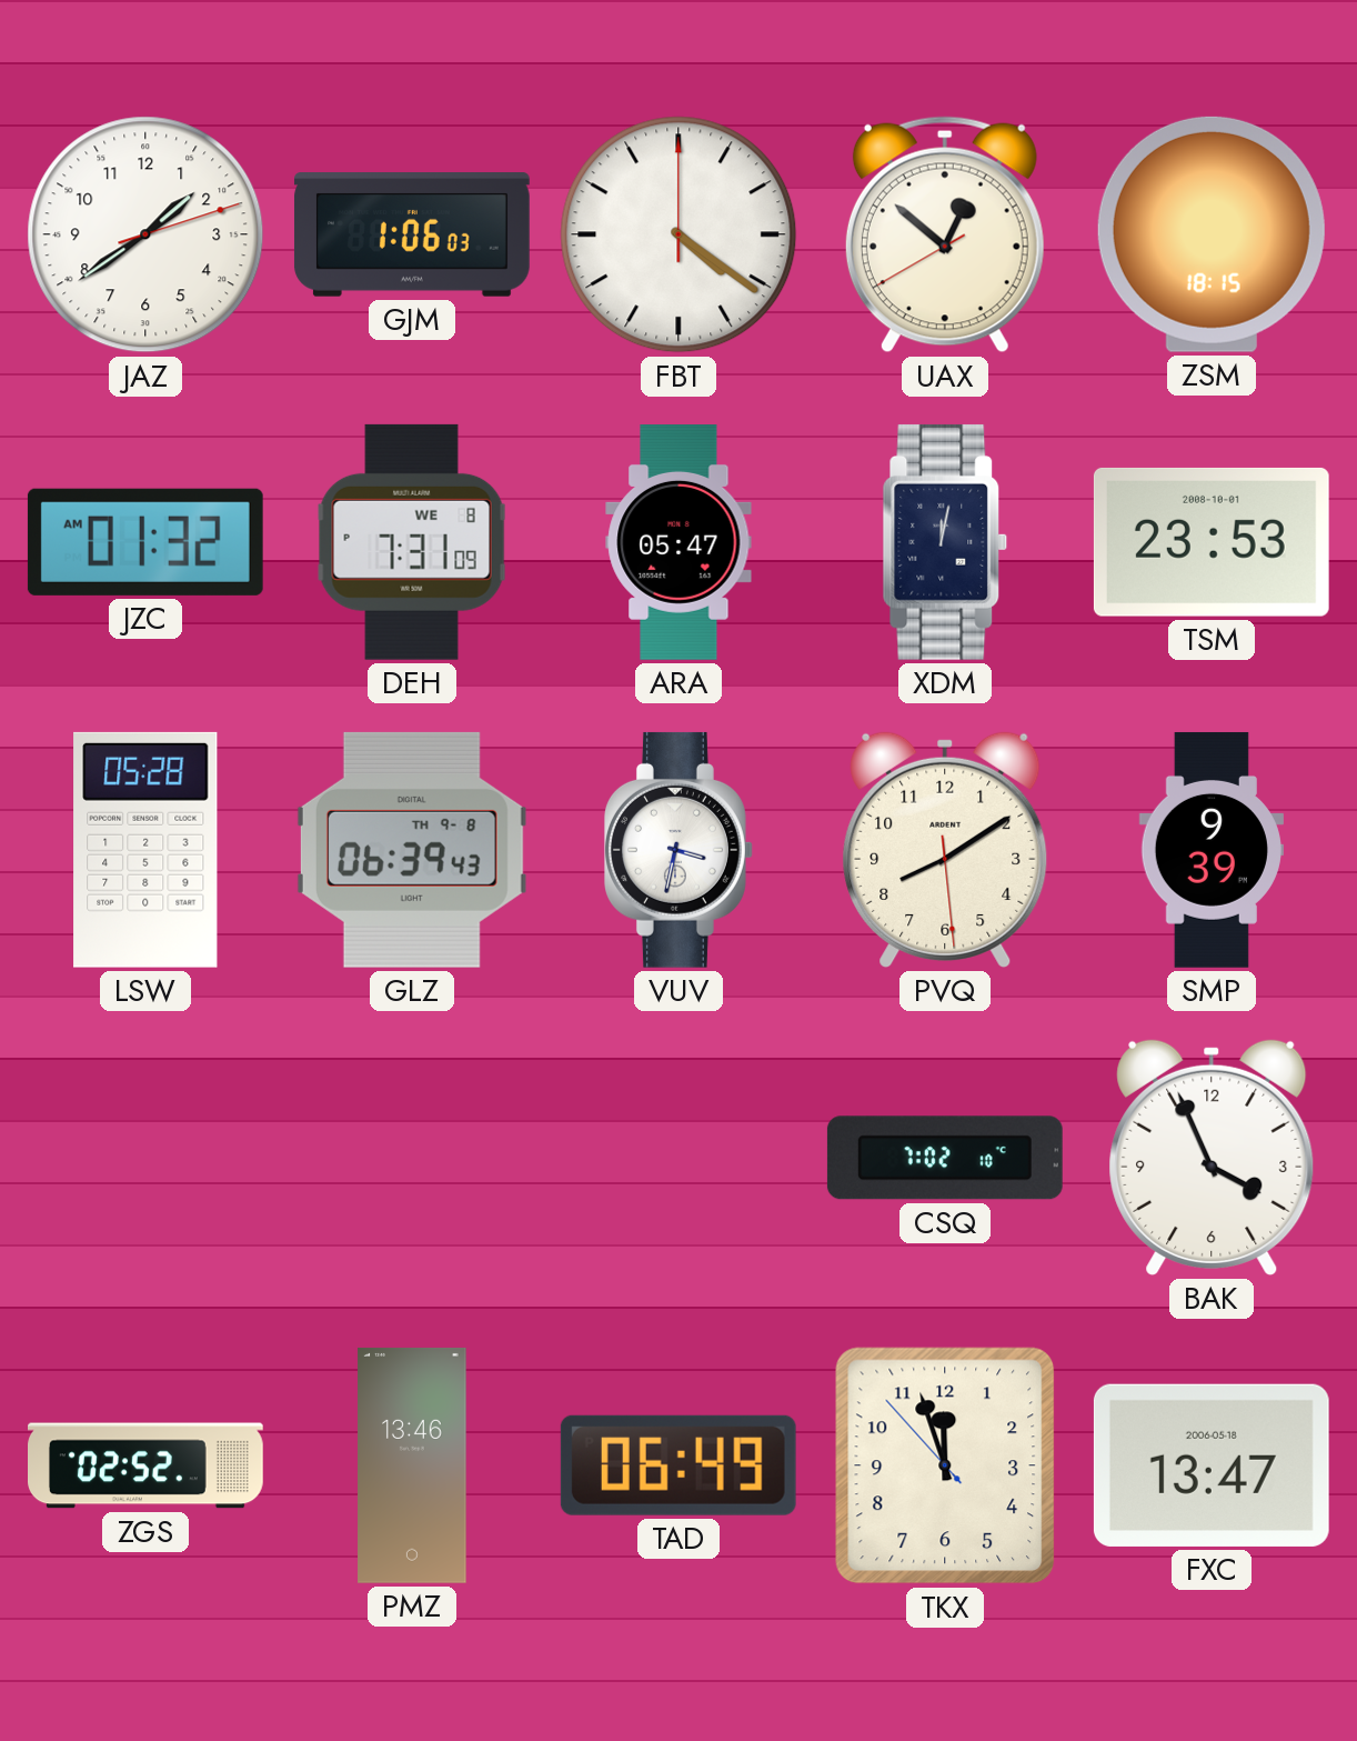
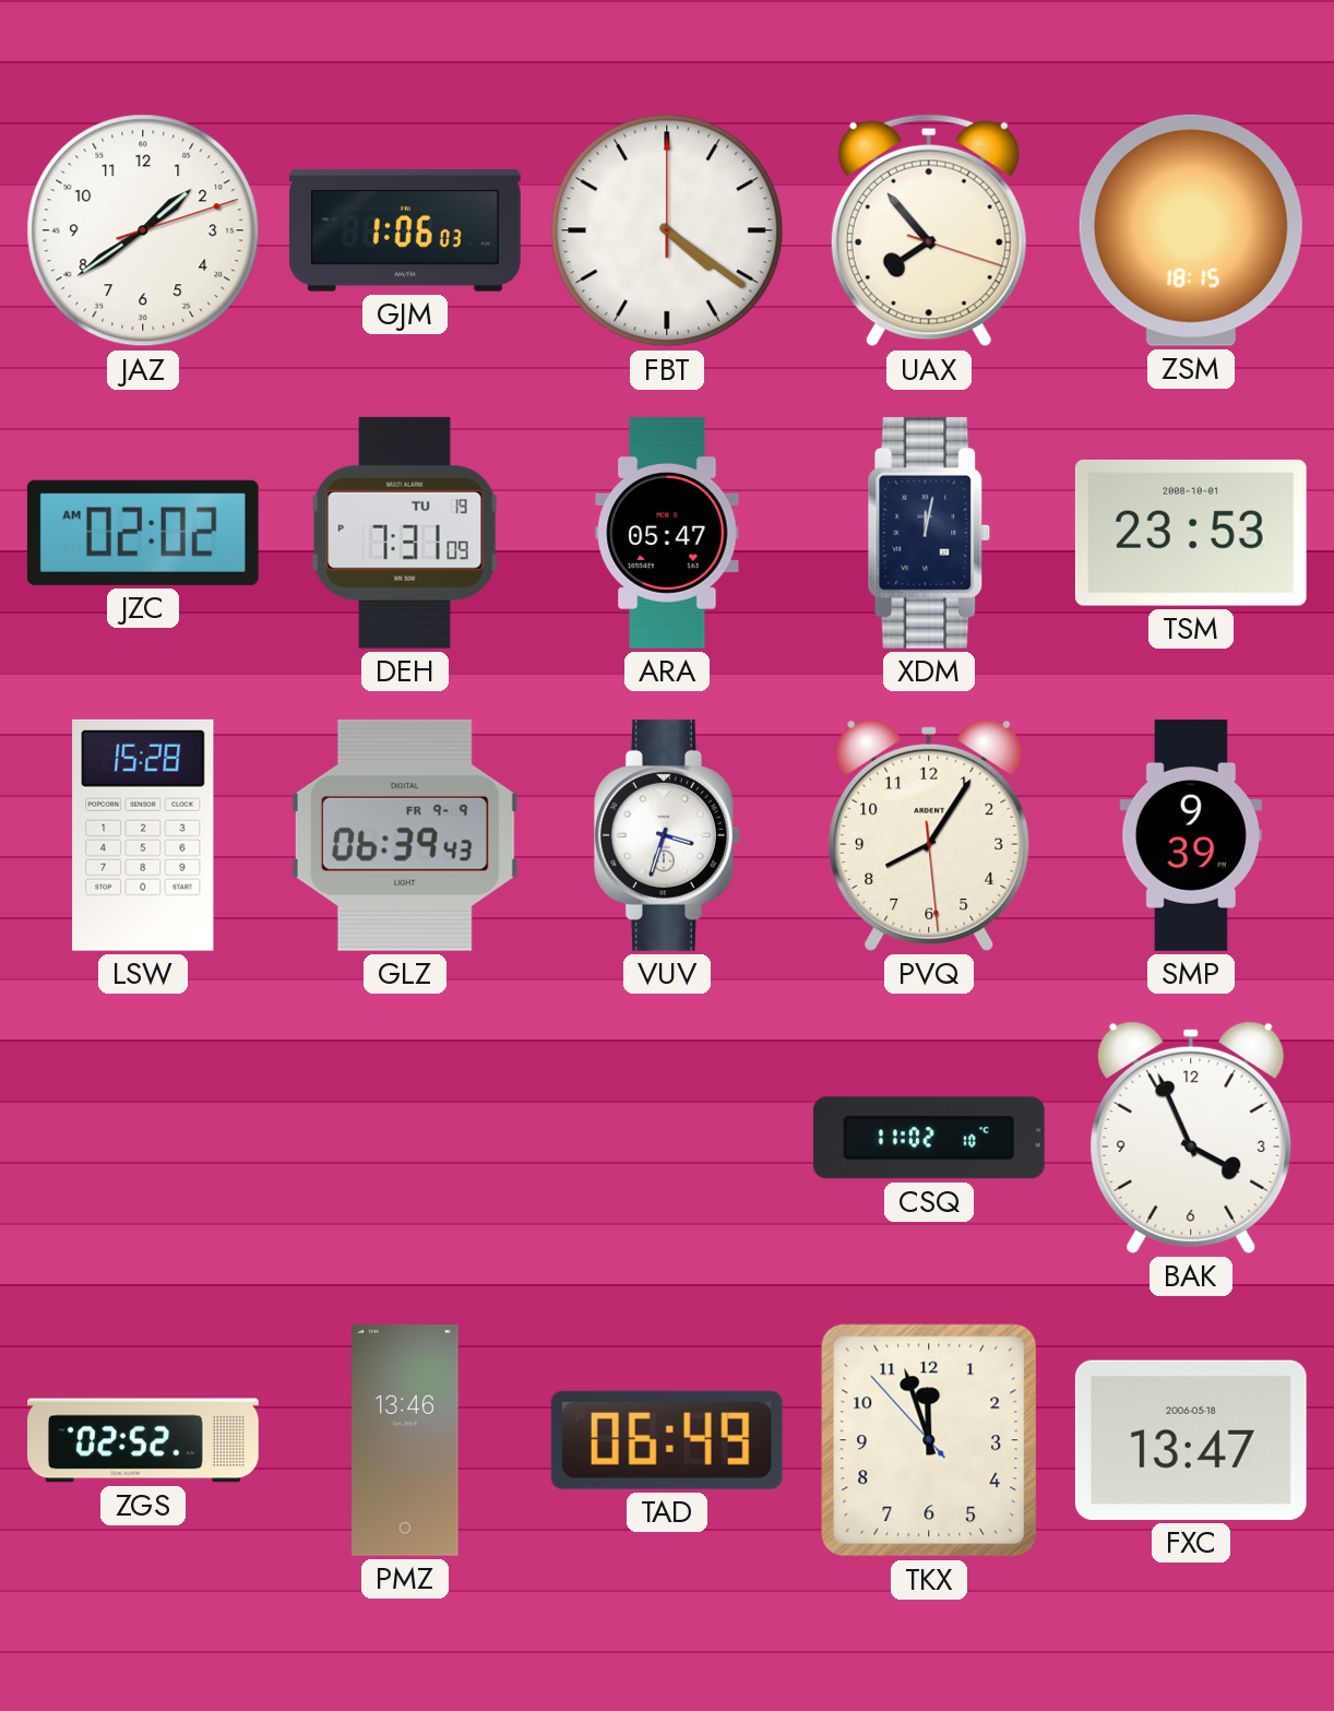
UAX: 12:51 -> 7:53 (929, 230)
JZC: 01:32 -> 02:02 (143, 533)
DEH date: WE 8 -> TU 19 (405, 533)
LSW: 05:28 -> 15:28 (143, 835)
GLZ date: TH 9-8 -> FR 9-9 (405, 835)
VUV: 3:32 -> 3:33 (667, 835)
PVQ: 8:09 -> 8:05 (929, 835)
CSQ: 7:02 -> 11:02 (929, 1138)
